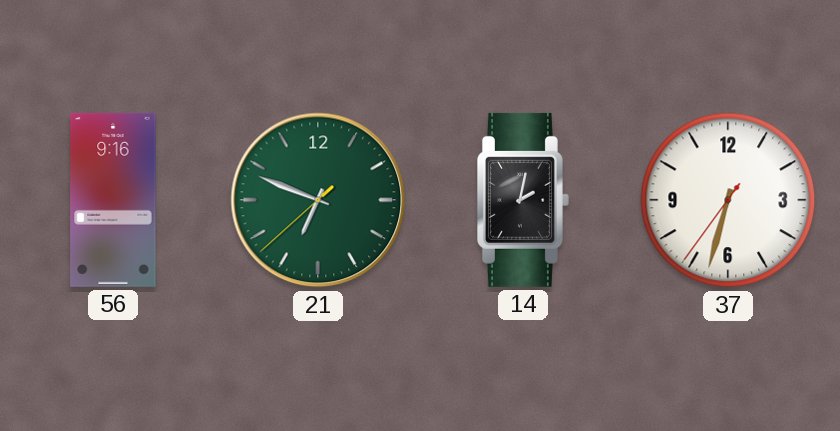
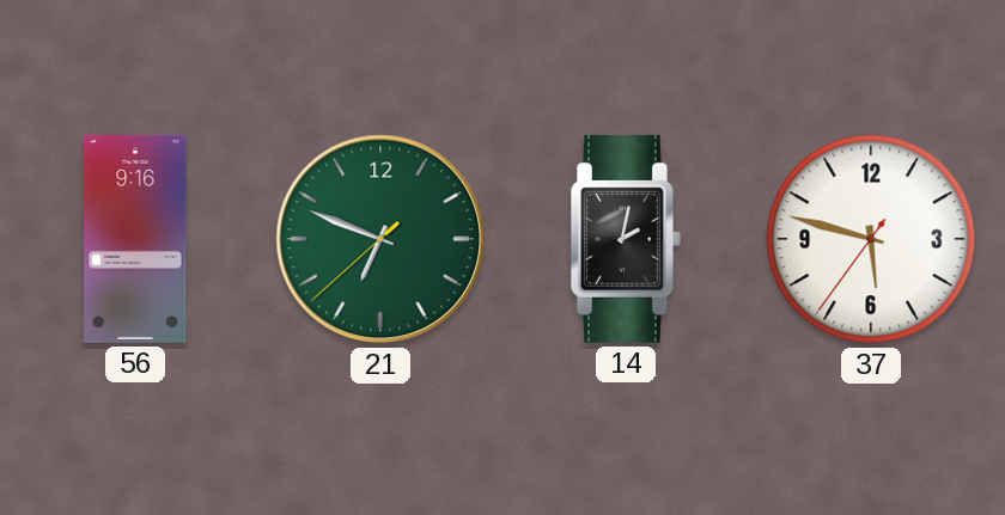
37: 6:32 -> 5:47 (871, 239)
